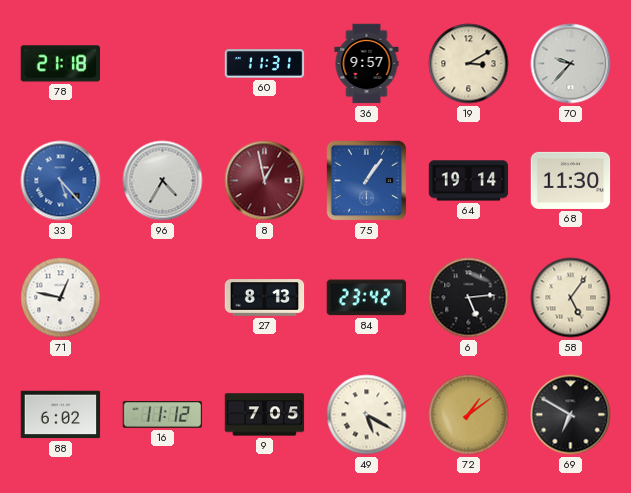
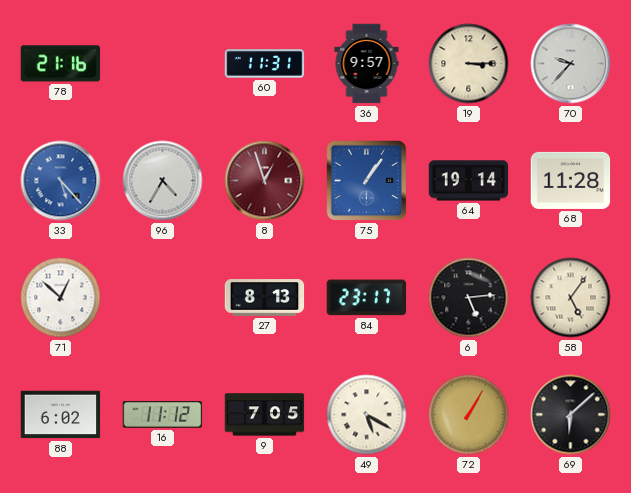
78: 21:18 -> 21:16 (61, 64)
19: 3:10 -> 3:15 (469, 64)
8: 12:58 -> 12:57 (265, 181)
68: 11:30 -> 11:28 (571, 180)
71: 12:47 -> 12:52 (61, 298)
84: 23:42 -> 23:17 (367, 298)
72: 1:09 -> 1:05 (469, 415)
69: 6:50 -> 6:08 (571, 415)
